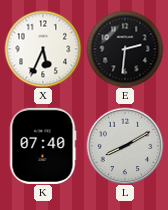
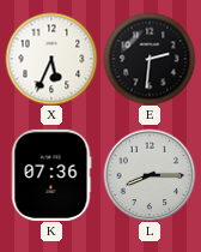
K: 07:40 -> 07:36 (51, 175)
L: 8:10 -> 8:15 (150, 175)
